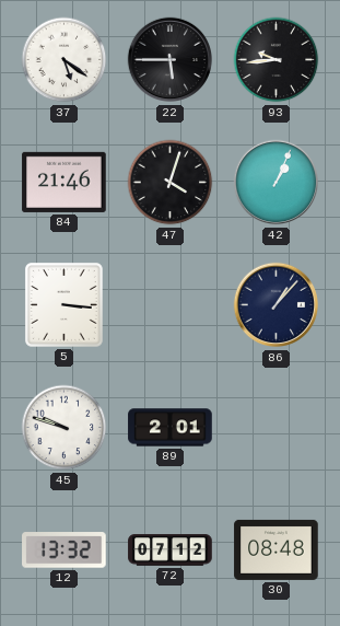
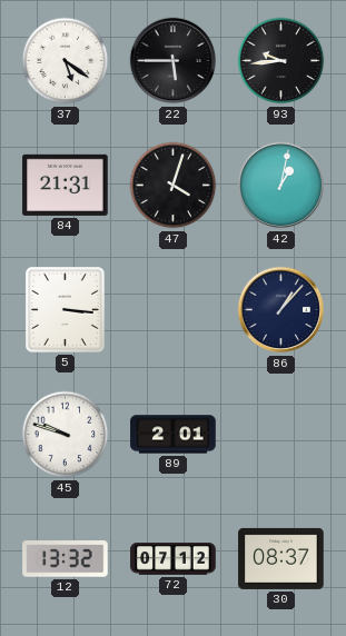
84: 21:46 -> 21:31 (66, 185)
42: 1:04 -> 1:02 (281, 186)
30: 08:48 -> 08:37 (281, 558)
